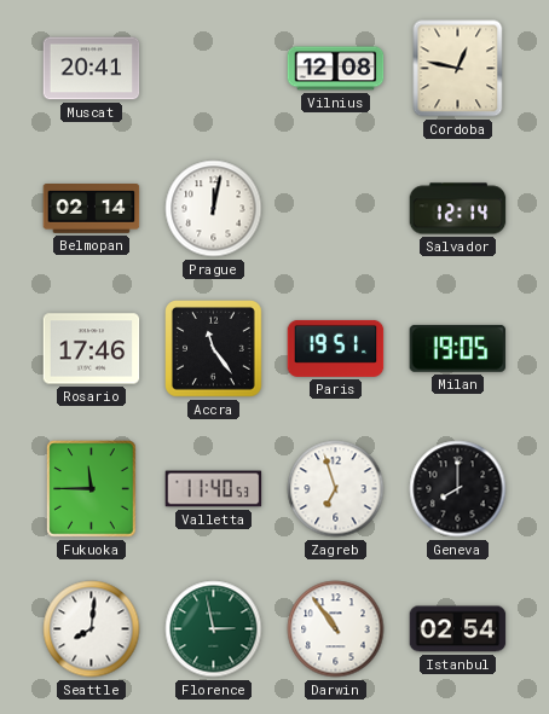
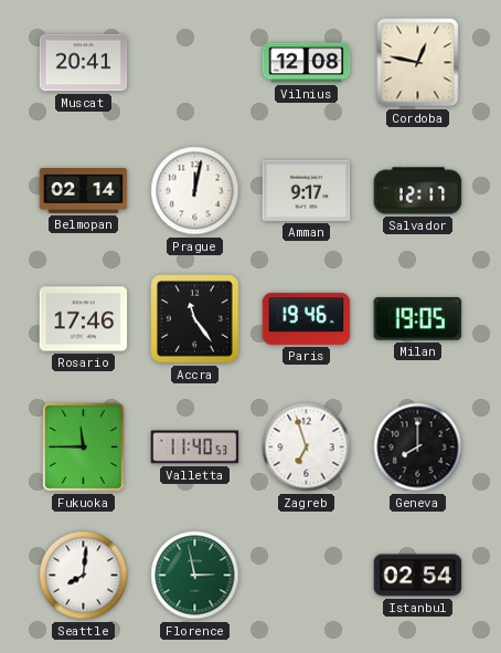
Amman: none -> 9:17 (307, 190)
Salvador: 12:14 -> 12:17 (418, 191)
Paris: 19:51 -> 19:46 (307, 318)
Darwin: 10:54 -> none (336, 629)
